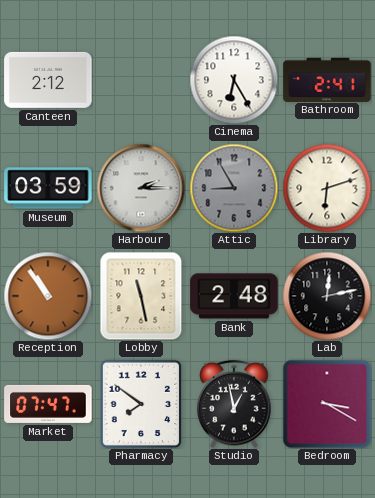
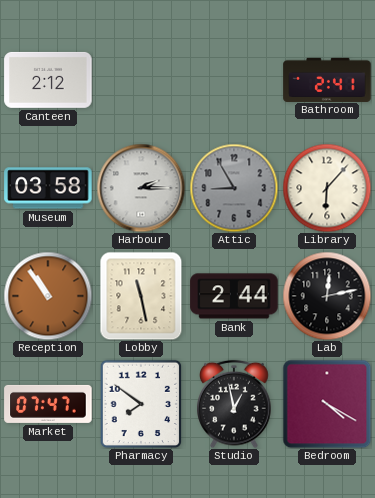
Cinema: 6:25 -> none (234, 80)
Museum: 03:59 -> 03:58 (48, 188)
Library: 6:12 -> 6:07 (327, 188)
Bank: 2:48 -> 2:44 (234, 296)
Bedroom: 3:20 -> 4:20 (327, 404)
